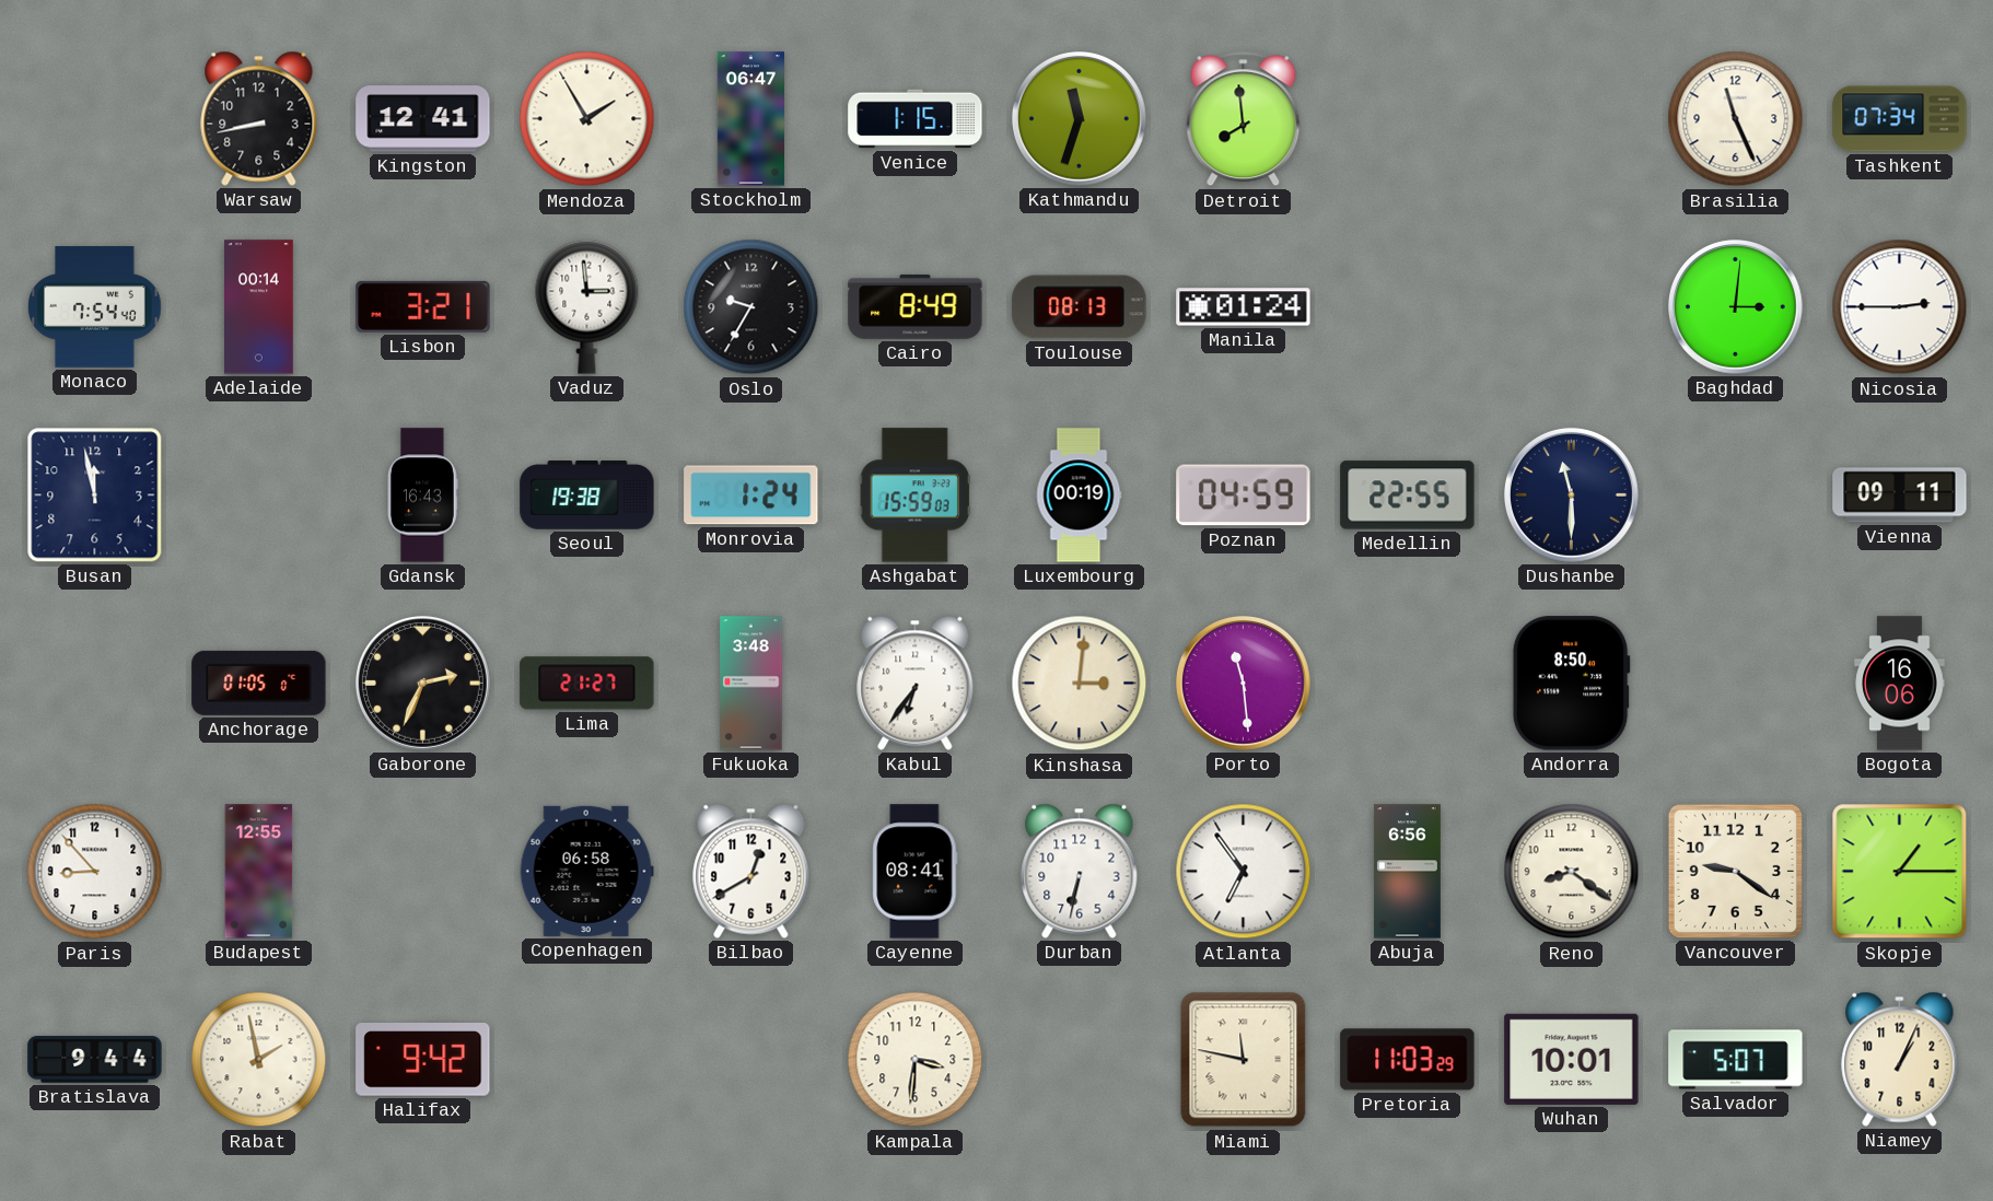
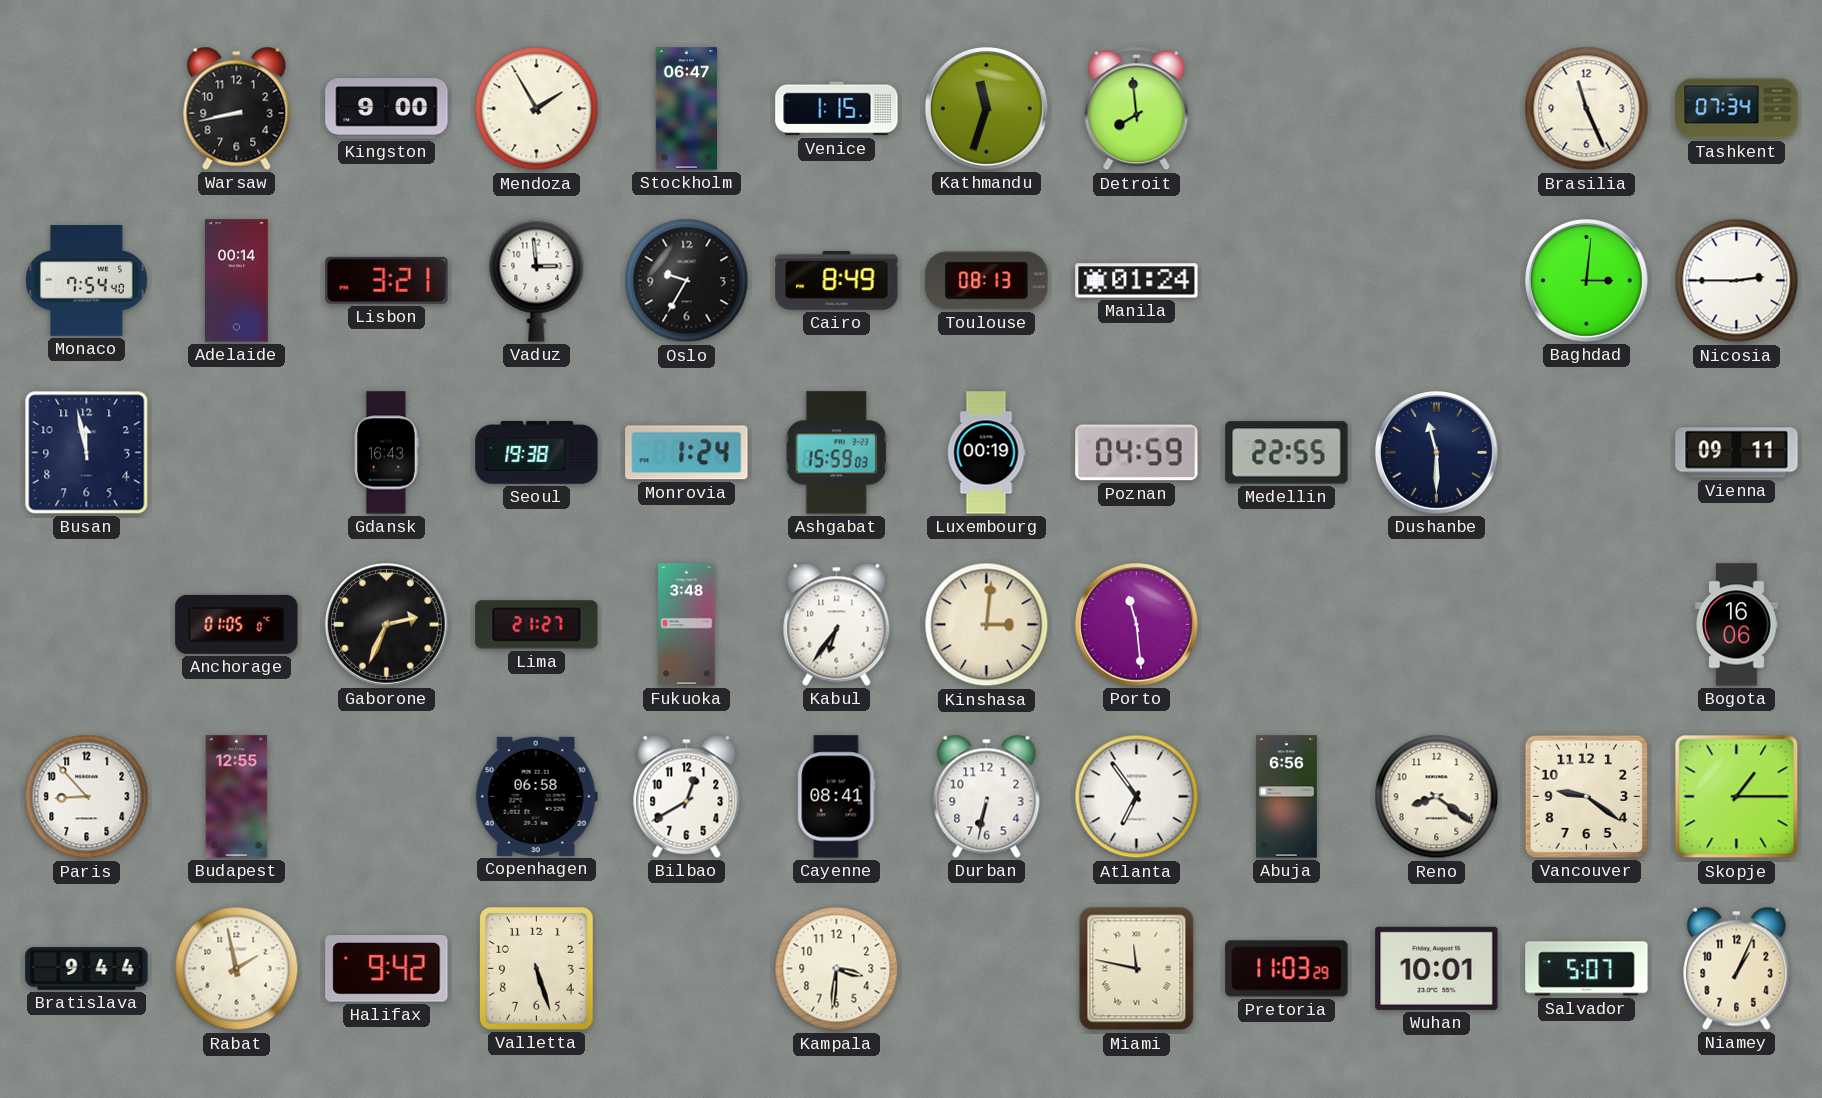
Kingston: 12:41 -> 9:00 (387, 109)
Andorra: 8:50 -> none (1571, 684)
Valletta: none -> 5:27 (537, 969)
